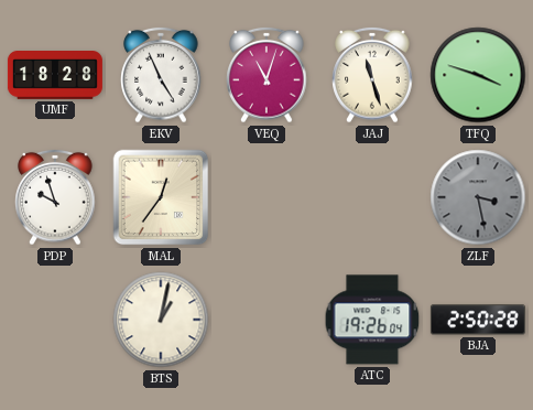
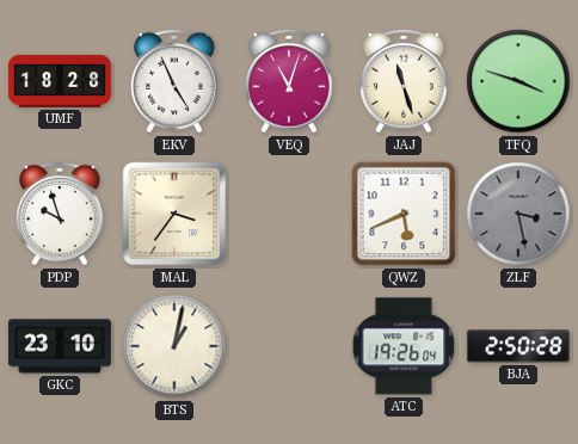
MAL: 12:36 -> 3:36 (174, 214)
QWZ: none -> 5:41 (404, 214)
GKC: none -> 23:10 (60, 346)
